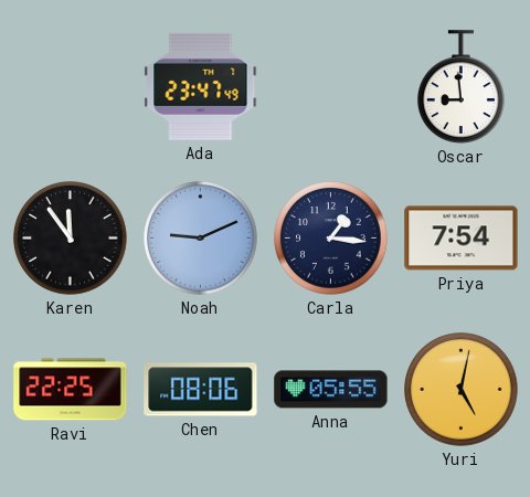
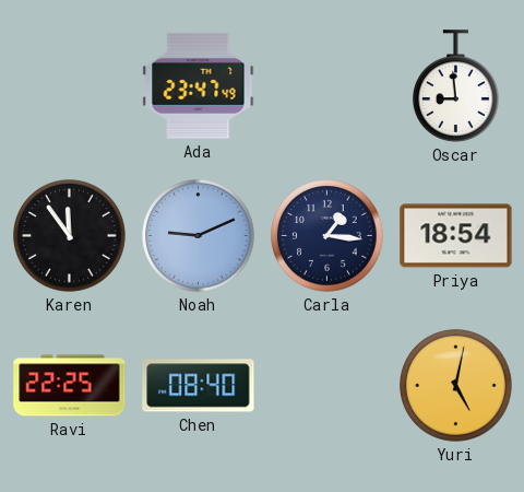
Priya: 7:54 -> 18:54 (456, 236)
Chen: 08:06 -> 08:40 (199, 386)
Anna: 05:55 -> none (331, 390)
